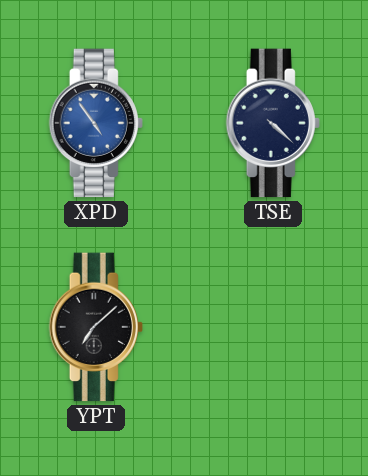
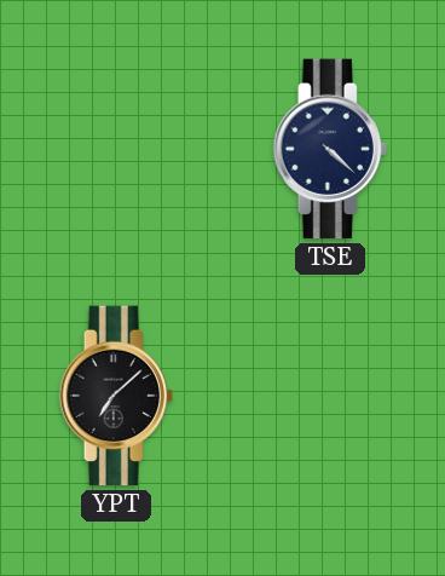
XPD: 4:54 -> none (96, 123)
